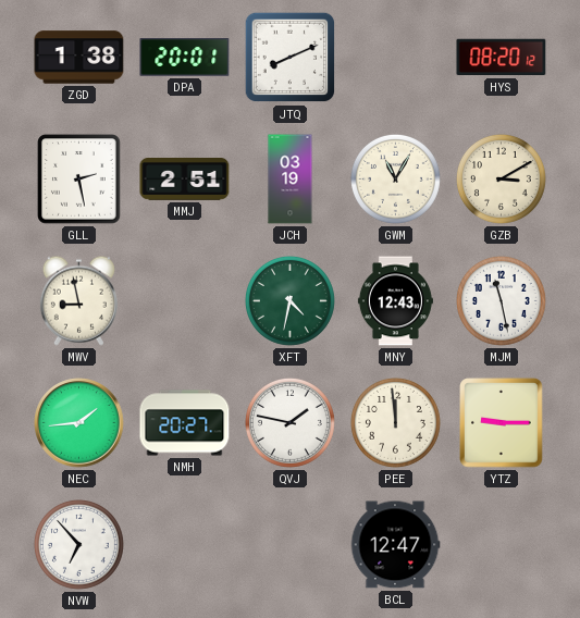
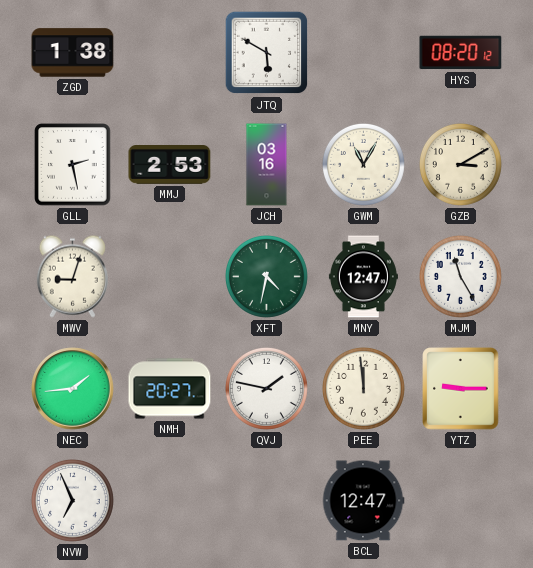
DPA: 20:01 -> none (185, 58)
JTQ: 8:11 -> 5:50 (267, 53)
MMJ: 2:51 -> 2:53 (170, 165)
JCH: 03:19 -> 03:16 (267, 165)
MWV: 8:58 -> 9:03 (72, 276)
MNY: 12:43 -> 12:47 (363, 277)
MJM: 11:28 -> 11:25 (460, 276)
NVW: 6:53 -> 6:56 (72, 500)
